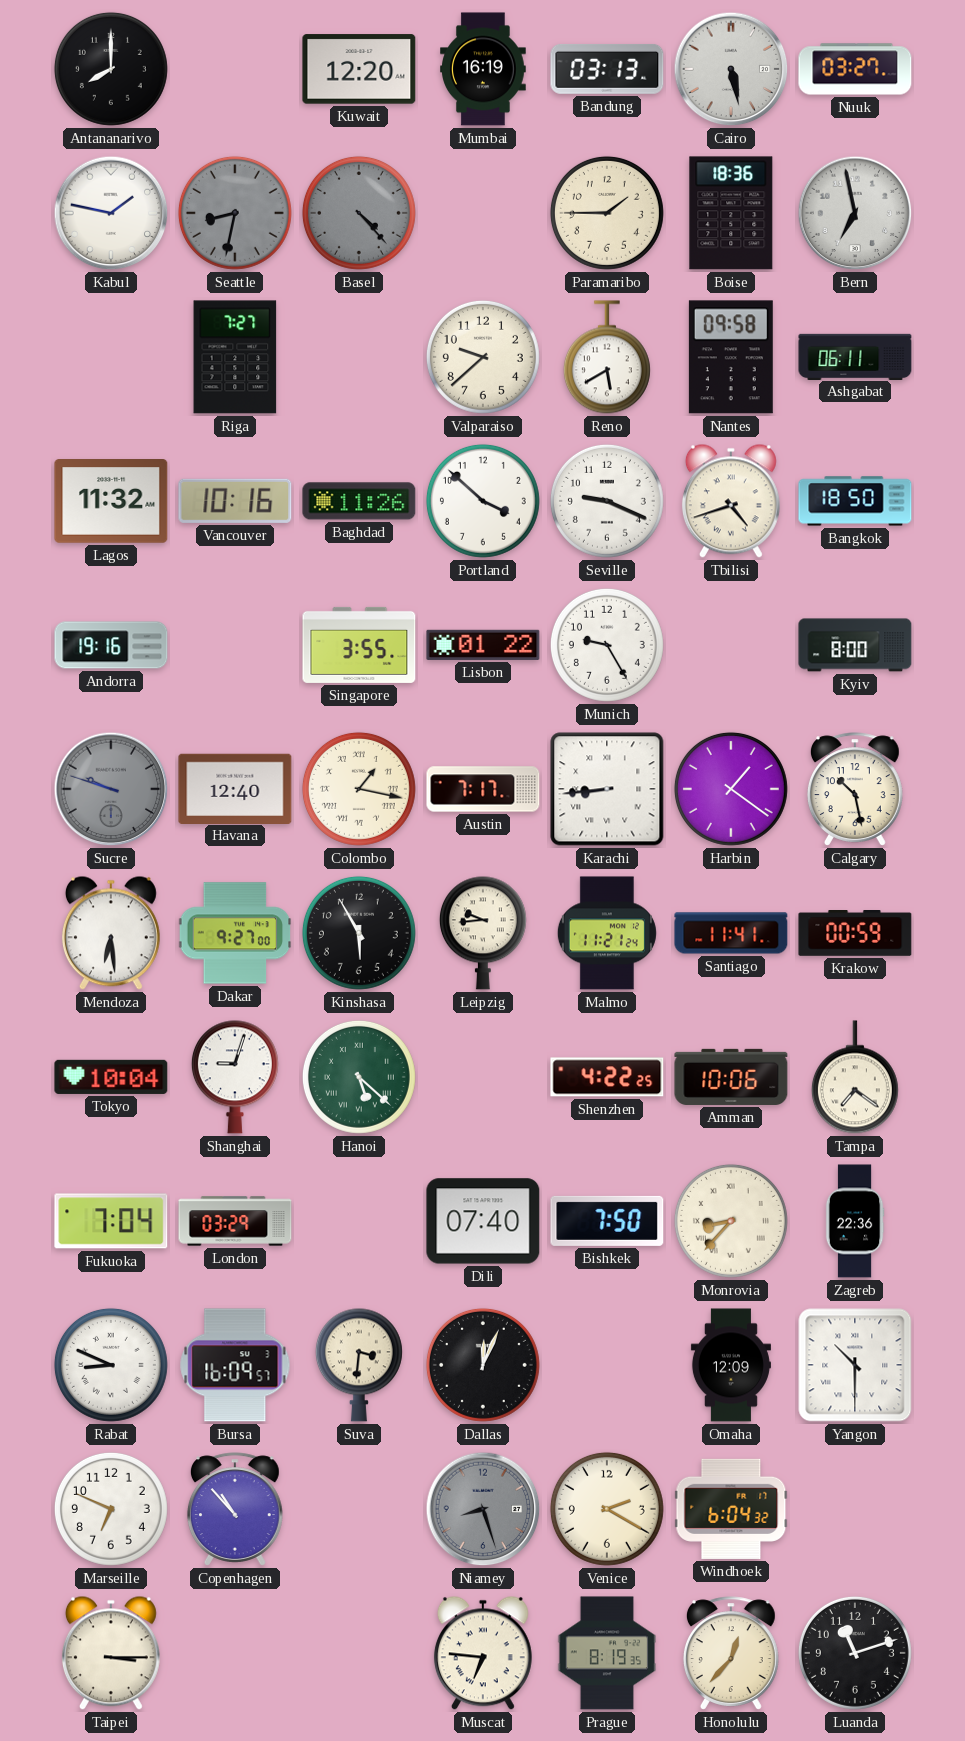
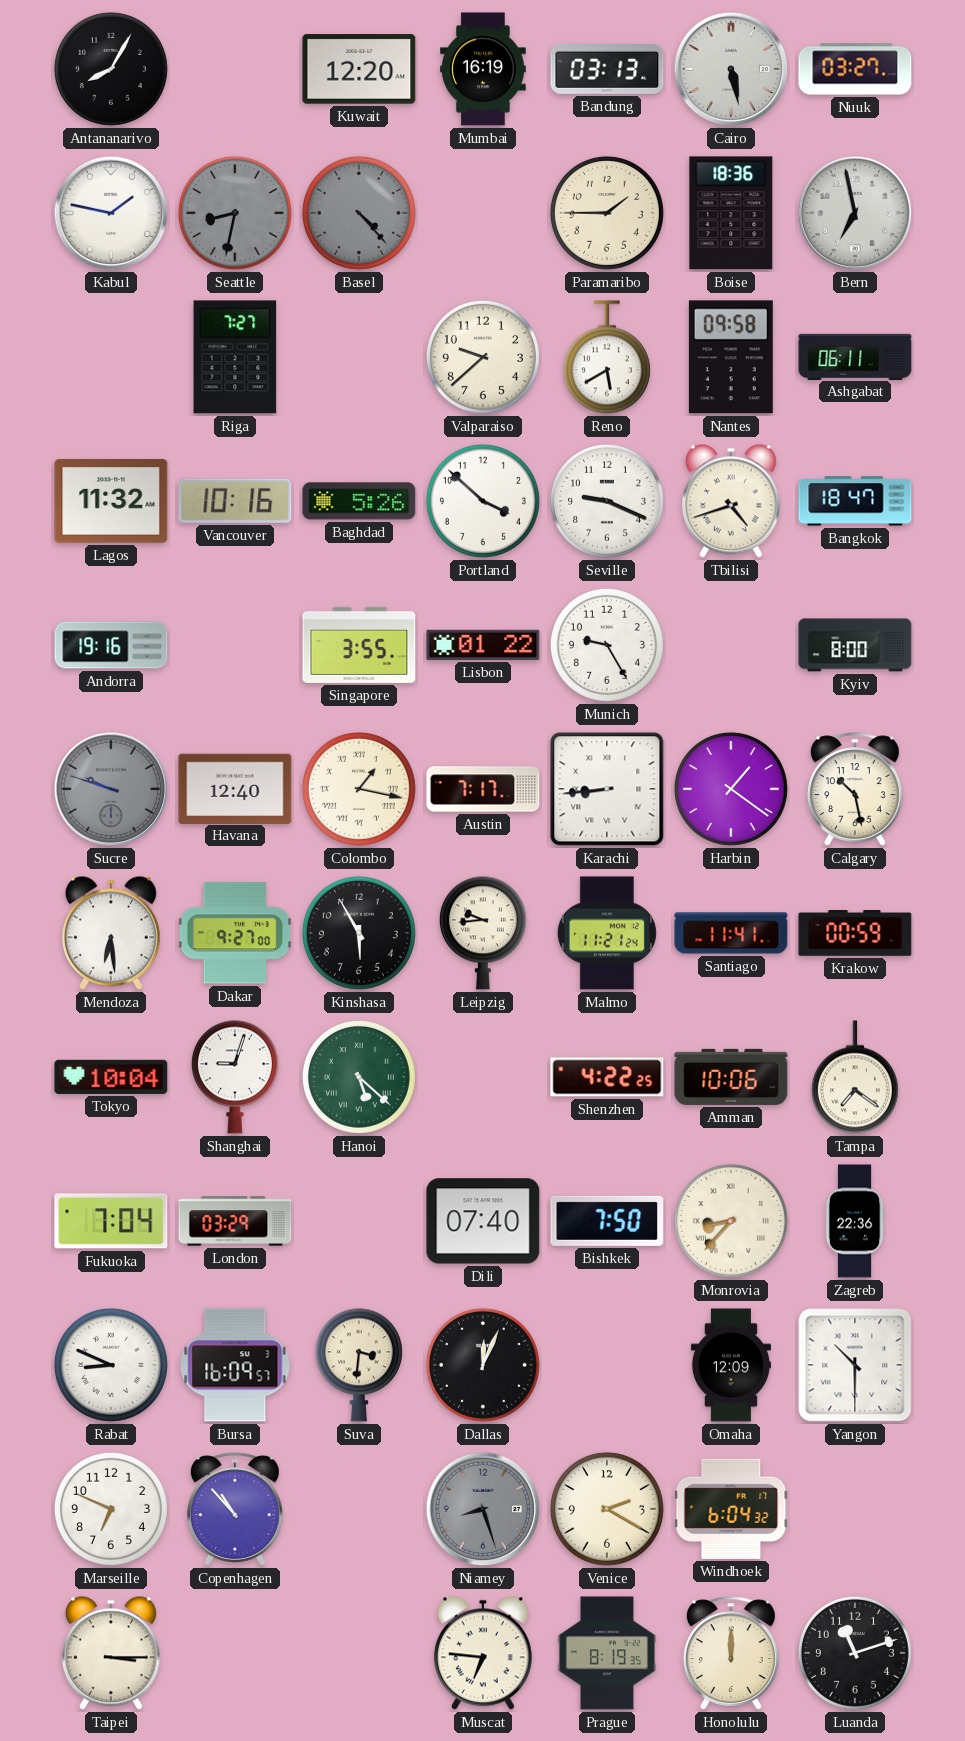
Antananarivo: 8:00 -> 8:05 (111, 69)
Baghdad: 11:26 -> 5:26 (359, 501)
Bangkok: 18:50 -> 18:47 (855, 501)
Honolulu: 12:37 -> 12:00 (731, 1653)
